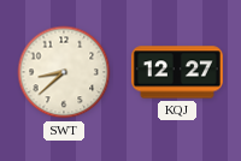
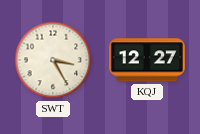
SWT: 8:38 -> 3:25 (53, 60)
